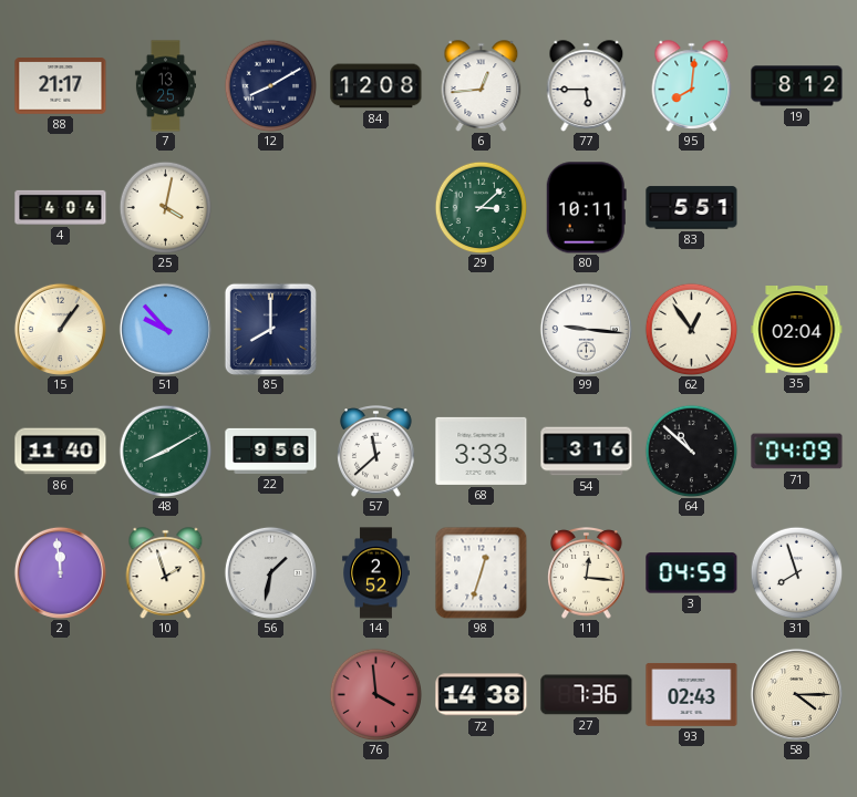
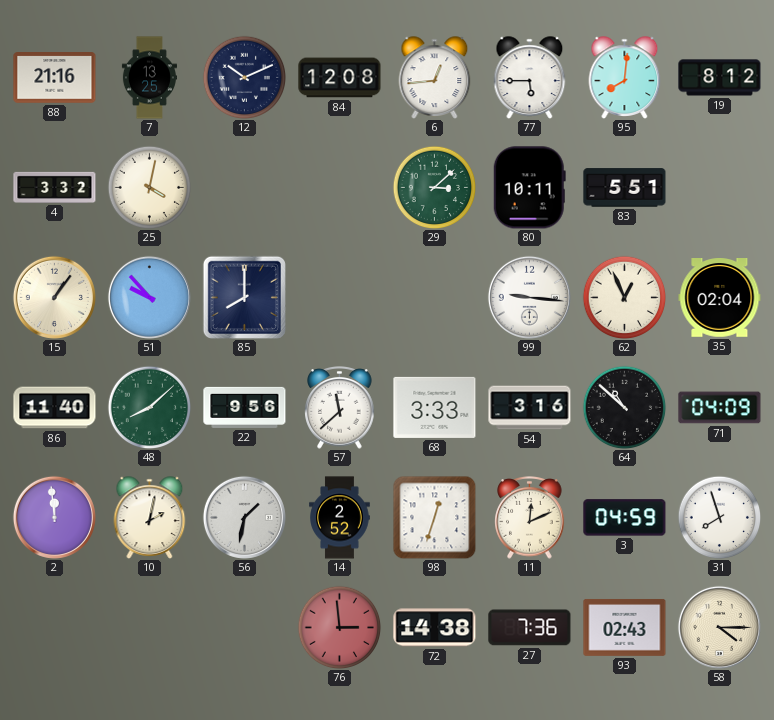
88: 21:17 -> 21:16 (55, 78)
12: 8:10 -> 10:11 (244, 77)
4: 4:04 -> 3:32 (55, 187)
62: 12:54 -> 12:56 (624, 297)
48: 8:10 -> 8:08 (149, 407)
10: 1:57 -> 2:02 (150, 518)
11: 12:16 -> 12:11 (530, 518)
76: 3:59 -> 2:59 (339, 627)
